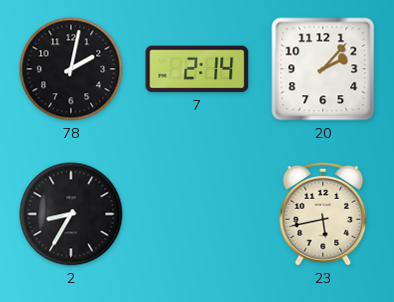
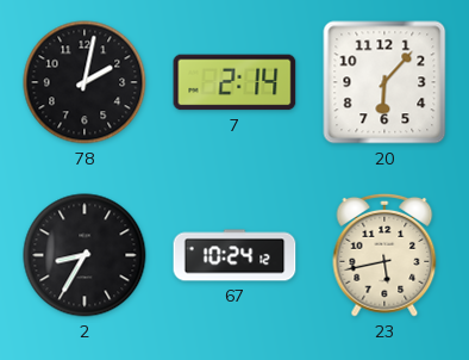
20: 2:07 -> 6:07 (384, 82)
67: none -> 10:24 (234, 255)
